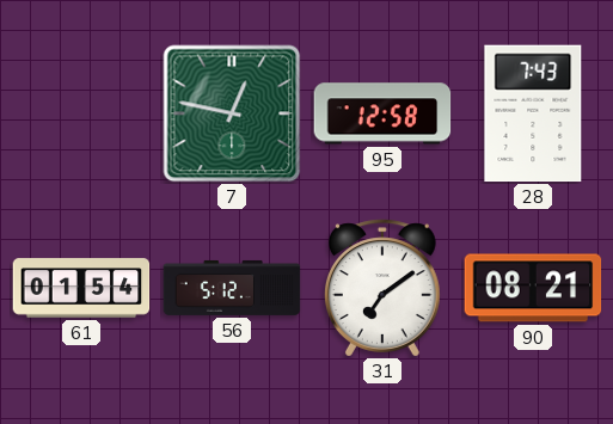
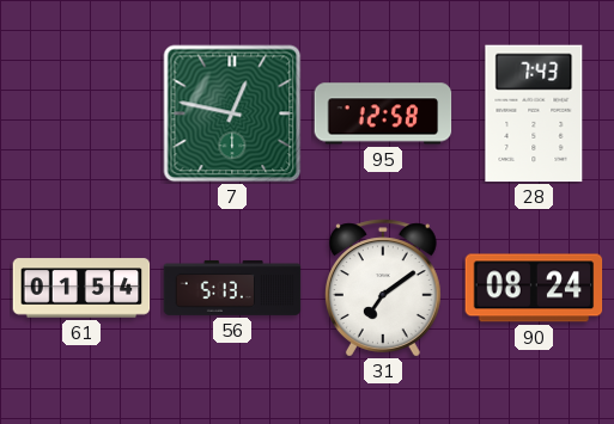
56: 5:12 -> 5:13 (232, 288)
90: 08:21 -> 08:24 (534, 288)
